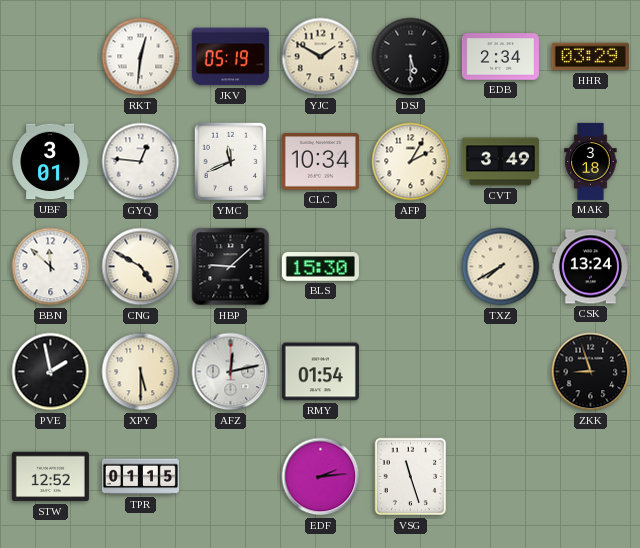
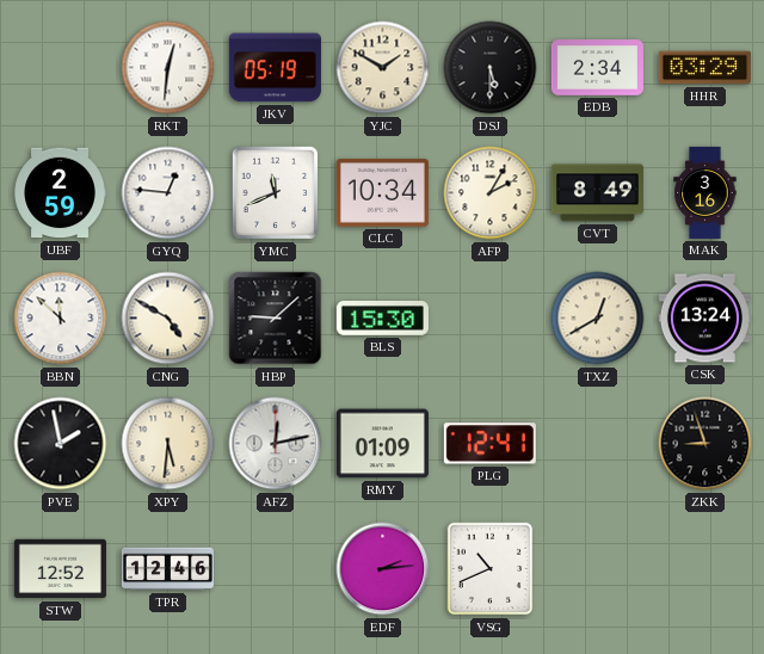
UBF: 3:01 -> 2:59 (60, 193)
CVT: 3:49 -> 8:49 (597, 193)
MAK: 3:18 -> 3:16 (706, 192)
TXZ: 7:40 -> 12:40 (598, 319)
XPY: 5:30 -> 5:31 (168, 444)
RMY: 01:54 -> 01:09 (382, 444)
PLG: none -> 12:41 (489, 444)
TPR: 01:15 -> 12:46 (167, 569)
VSG: 11:27 -> 10:41 (491, 569)
